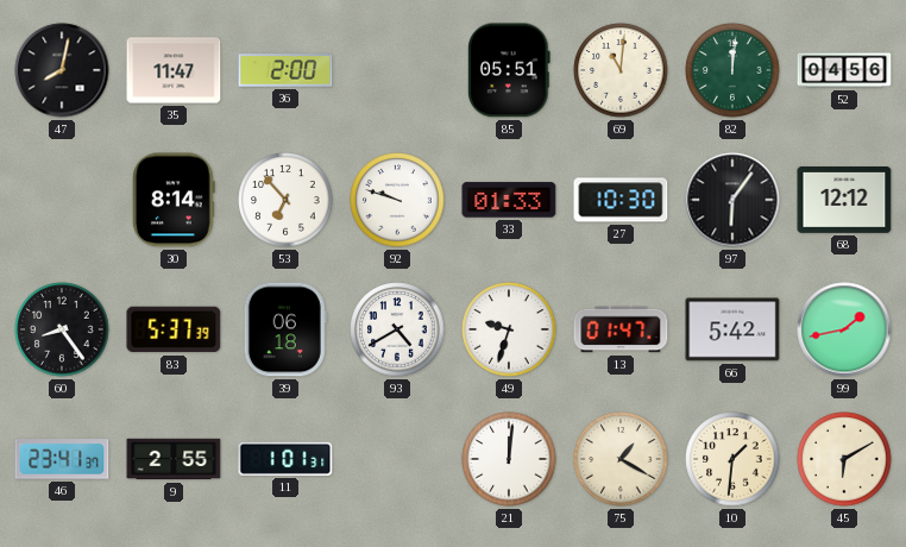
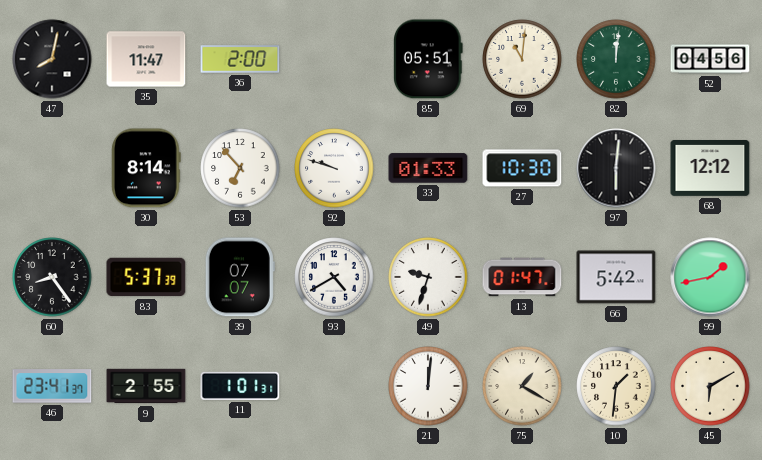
97: 6:06 -> 6:01 (616, 168)
39: 06:18 -> 07:07 (240, 277)
